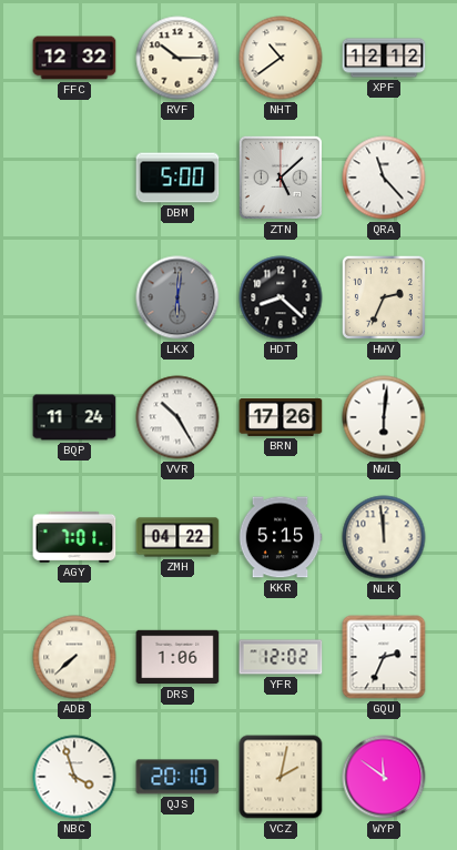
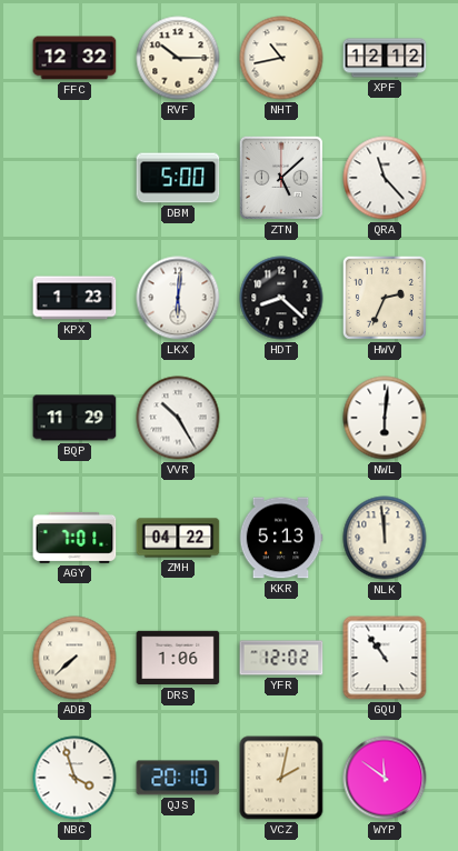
NHT: 10:39 -> 10:43 (281, 58)
KPX: none -> 1:23 (74, 298)
LKX dial: grey -> white (178, 298)
BQP: 11:24 -> 11:29 (74, 418)
BRN: 17:26 -> none (281, 417)
KKR: 5:15 -> 5:13 (281, 538)
GQU: 2:34 -> 10:54 (385, 658)
